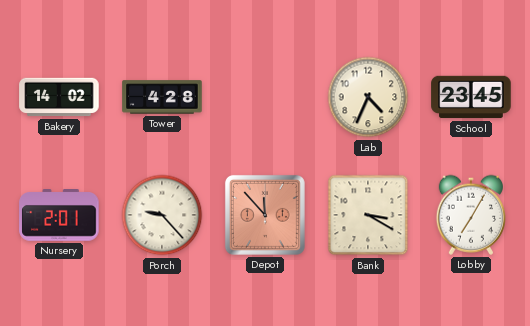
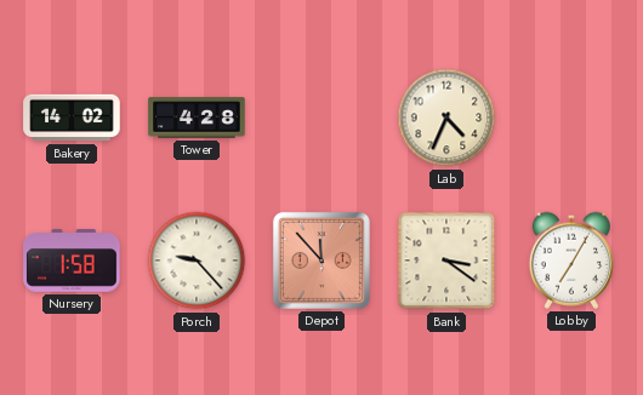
School: 23:45 -> none (471, 97)
Nursery: 2:01 -> 1:58 (72, 261)
Bank: 3:20 -> 3:21 (446, 261)
